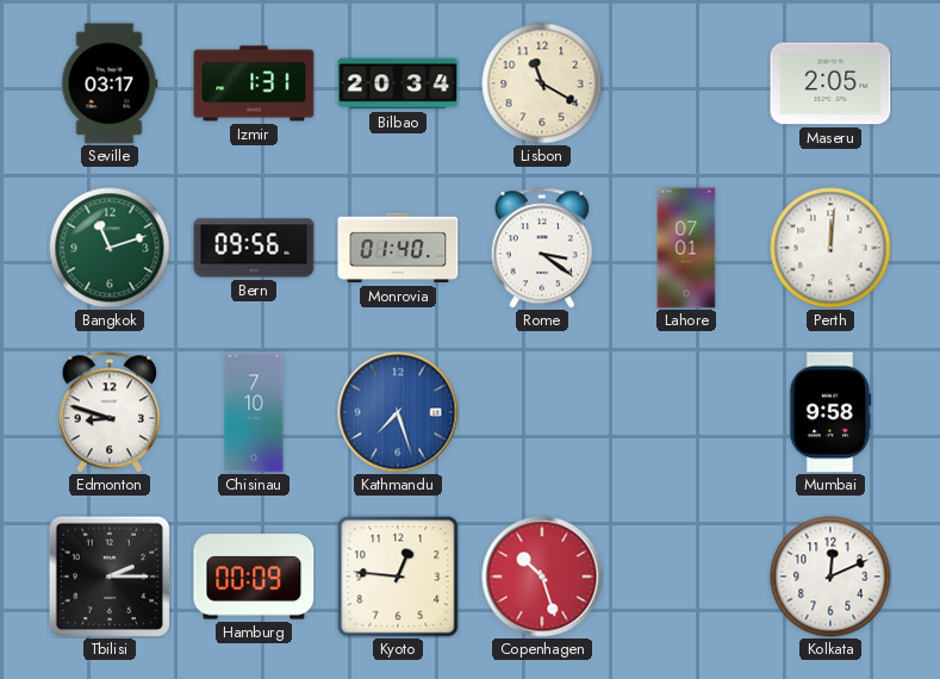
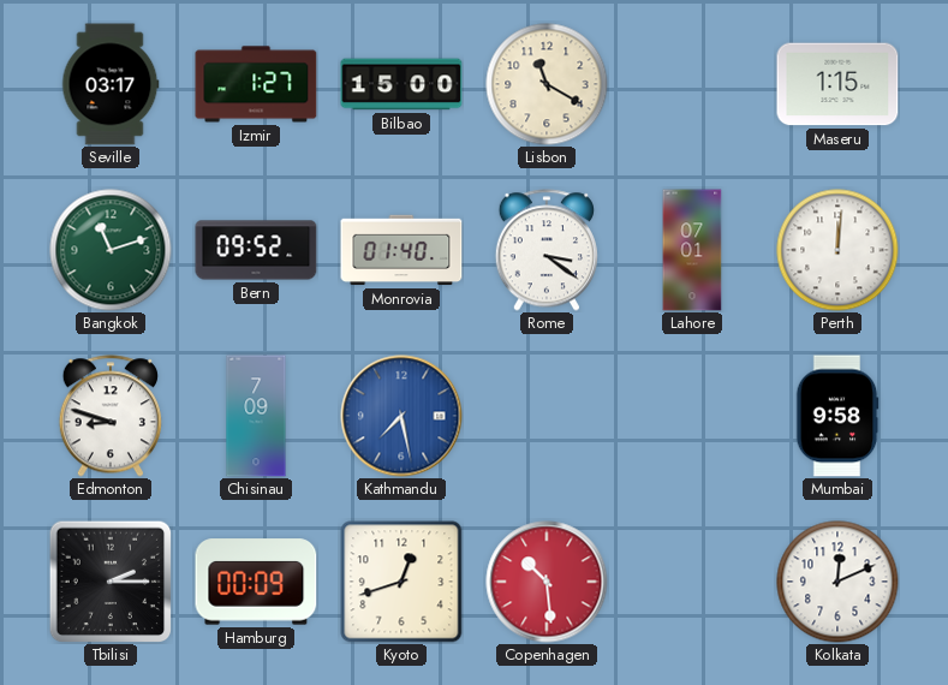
Izmir: 1:31 -> 1:27 (256, 84)
Bilbao: 20:34 -> 15:00 (401, 84)
Maseru: 2:05 -> 1:15 (837, 84)
Bern: 09:56 -> 09:52 (256, 250)
Chisinau: 7:10 -> 7:09 (256, 416)
Kathmandu: 7:27 -> 7:28 (401, 416)
Kyoto: 12:46 -> 12:42 (401, 582)
Copenhagen: 10:27 -> 10:29 (547, 582)
